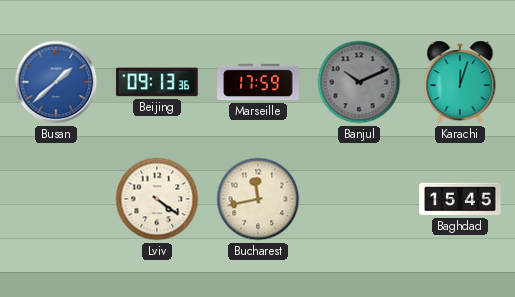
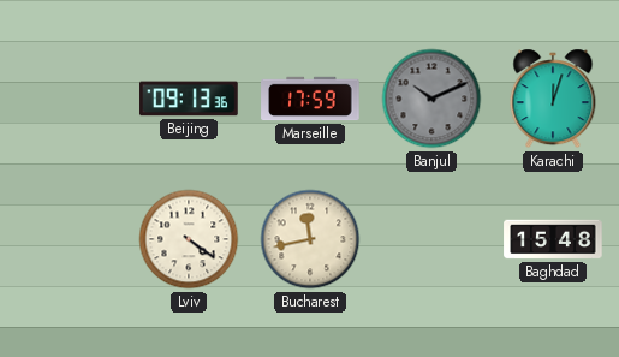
Busan: 1:38 -> none (56, 82)
Baghdad: 15:45 -> 15:48 (553, 239)
